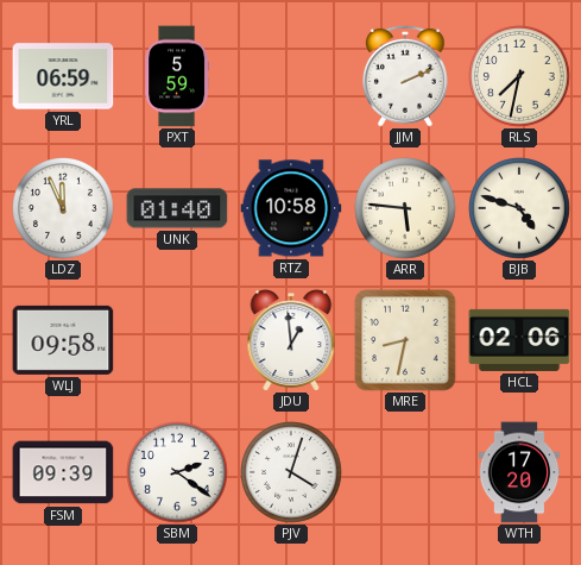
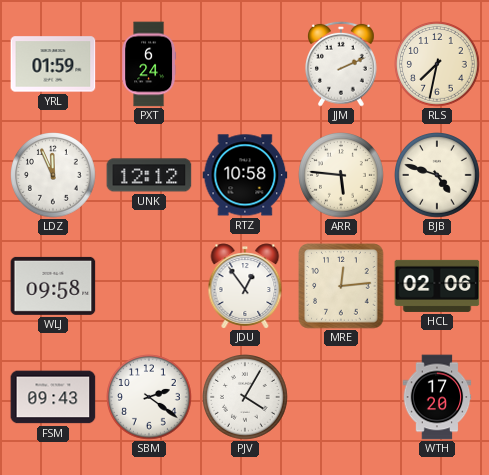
YRL: 06:59 -> 01:59 (53, 64)
PXT: 5:59 -> 6:24 (149, 64)
UNK: 01:40 -> 12:12 (149, 175)
JDU: 12:59 -> 12:54 (245, 286)
MRE: 8:32 -> 12:14 (341, 286)
FSM: 09:39 -> 09:43 (53, 397)
PJV: 4:03 -> 4:05 (246, 398)
